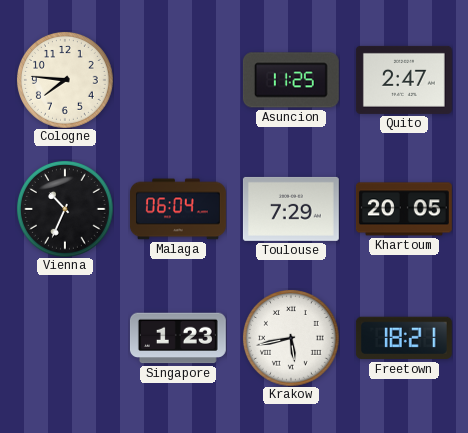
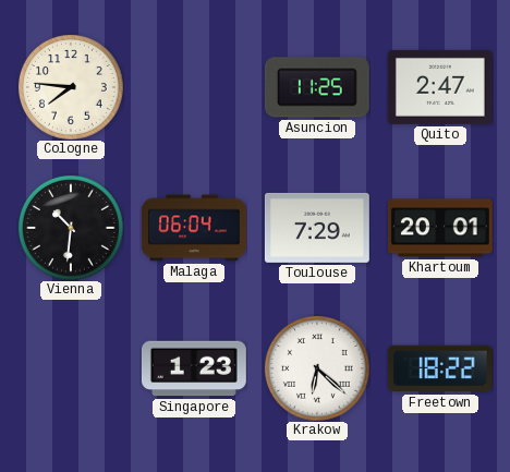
Vienna: 10:34 -> 10:31 (71, 228)
Khartoum: 20:05 -> 20:01 (440, 228)
Krakow: 5:43 -> 6:22 (317, 368)
Freetown: 18:21 -> 18:22 (440, 368)
